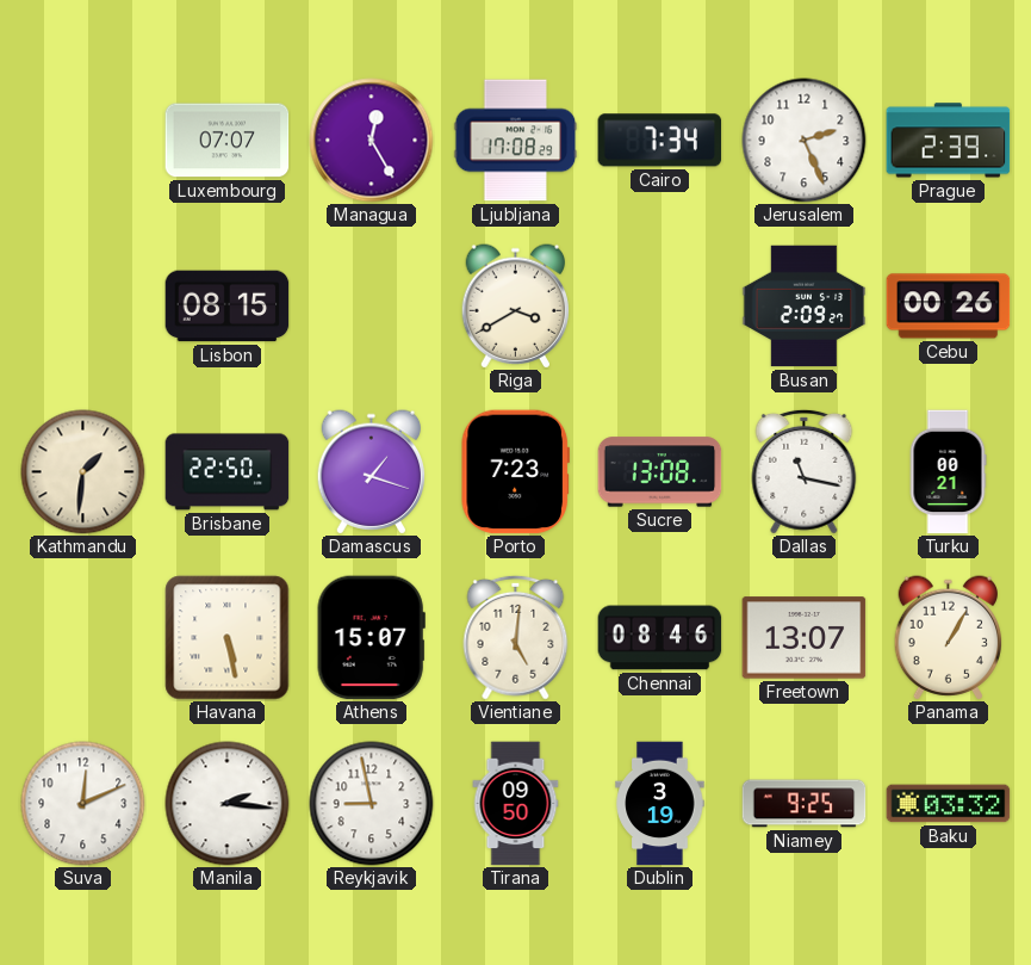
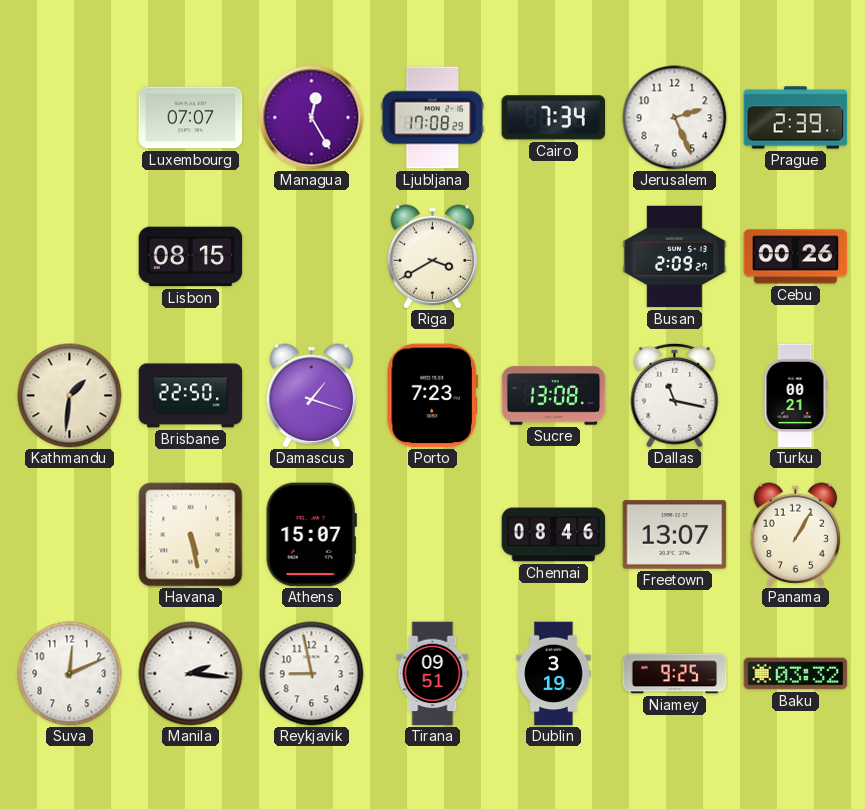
Vientiane: 5:01 -> none (516, 637)
Tirana: 09:50 -> 09:51 (433, 674)
